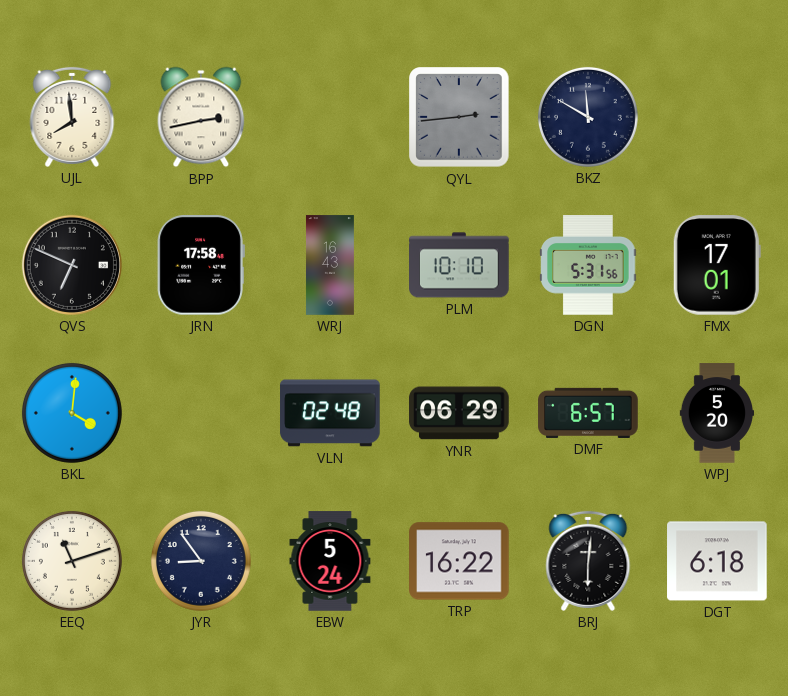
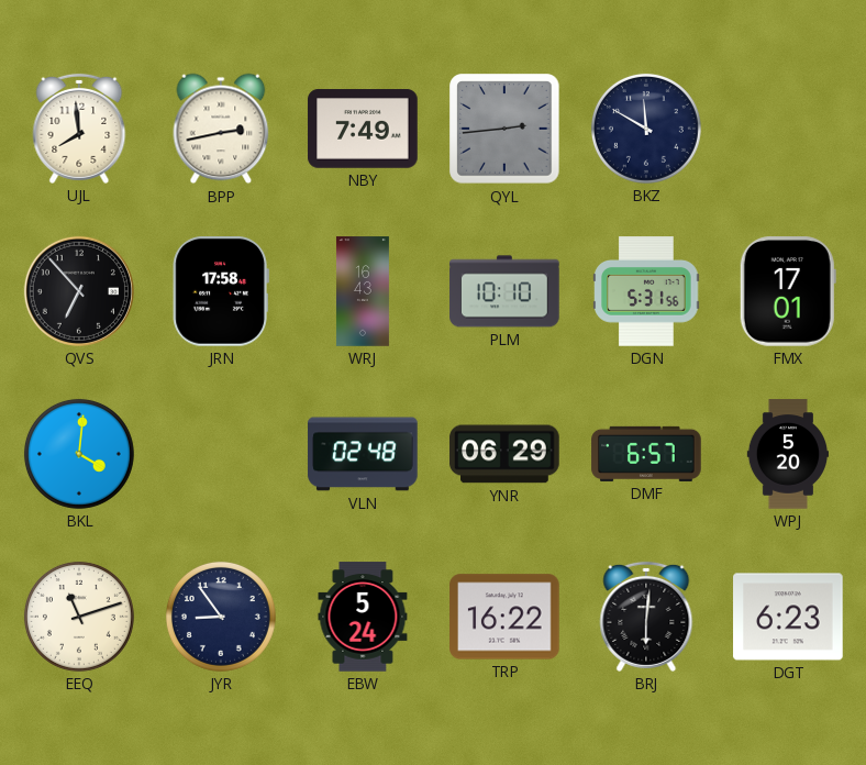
NBY: none -> 7:49 (363, 129)
QVS: 6:49 -> 6:53 (79, 291)
DGT: 6:18 -> 6:23 (788, 617)
